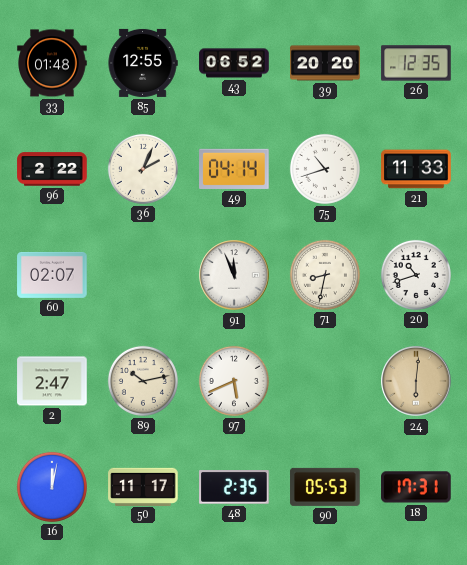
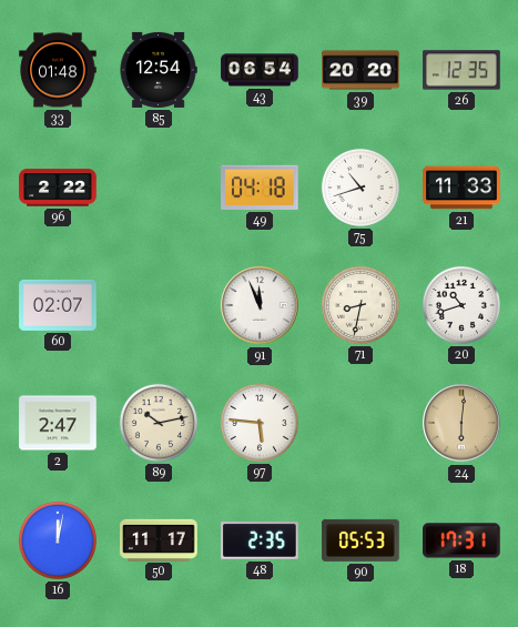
85: 12:55 -> 12:54 (159, 70)
43: 06:52 -> 06:54 (260, 70)
36: 2:04 -> none (143, 169)
49: 04:14 -> 04:18 (260, 188)
97: 5:41 -> 5:46 (260, 423)
